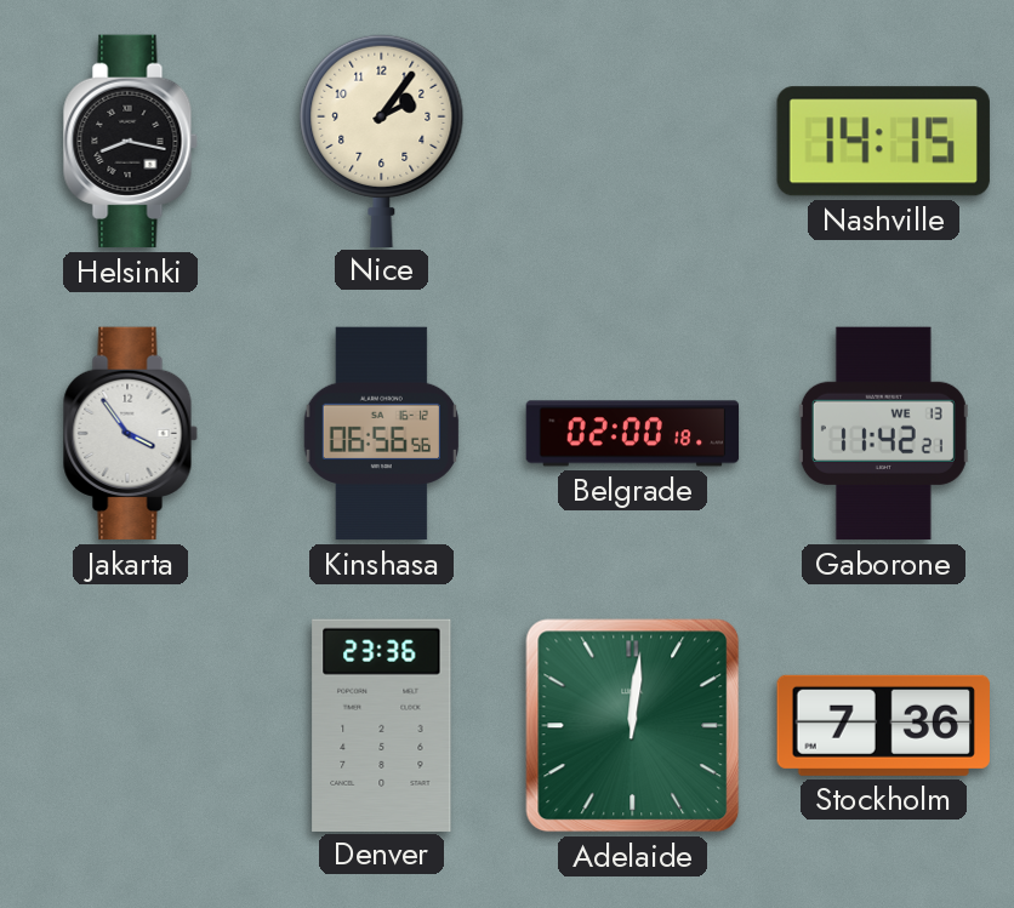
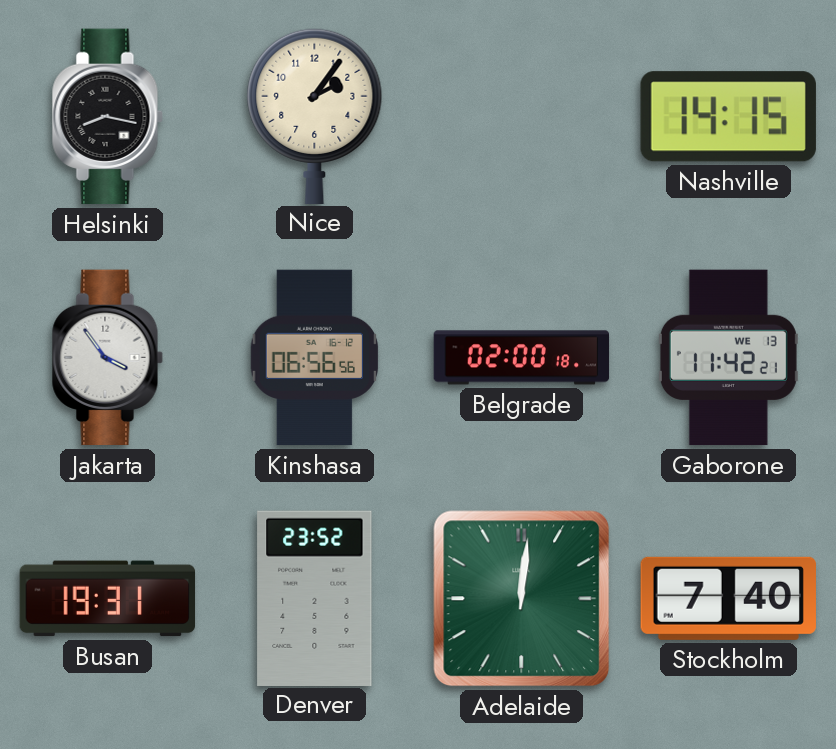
Busan: none -> 19:31 (108, 599)
Denver: 23:36 -> 23:52 (315, 598)
Stockholm: 7:36 -> 7:40 (728, 598)
